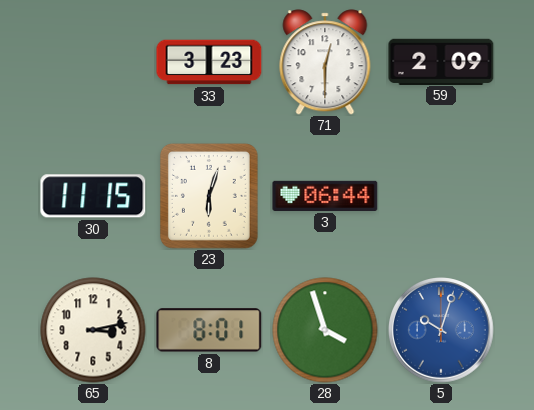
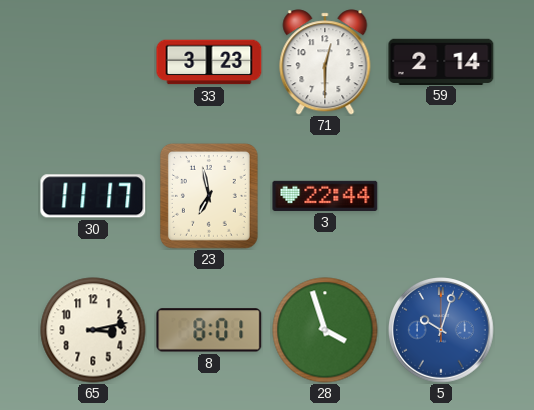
59: 2:09 -> 2:14 (441, 61)
30: 11:15 -> 11:17 (93, 196)
23: 6:03 -> 6:58 (209, 196)
3: 06:44 -> 22:44 (325, 196)
